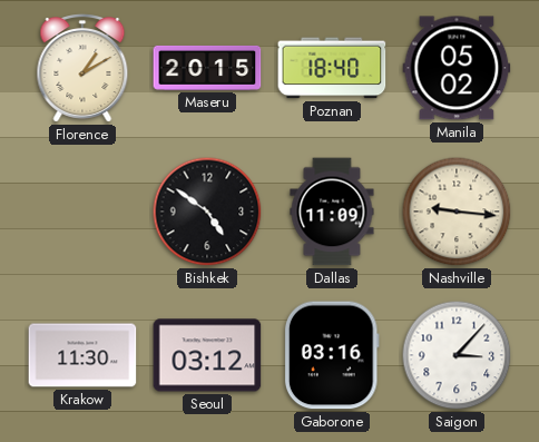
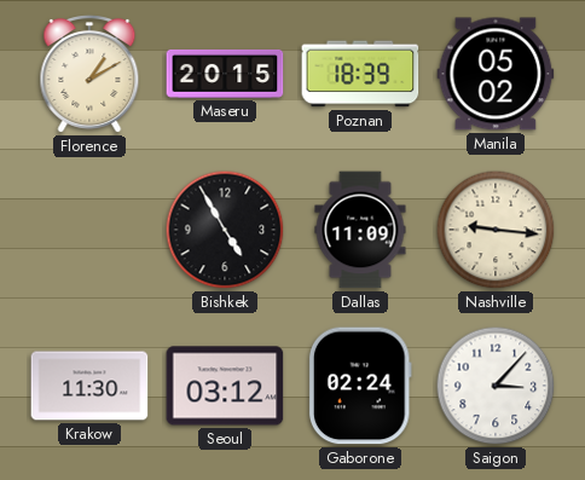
Poznan: 18:40 -> 18:39 (360, 74)
Bishkek: 4:51 -> 4:55 (225, 230)
Gaborone: 03:16 -> 02:24 (360, 386)
